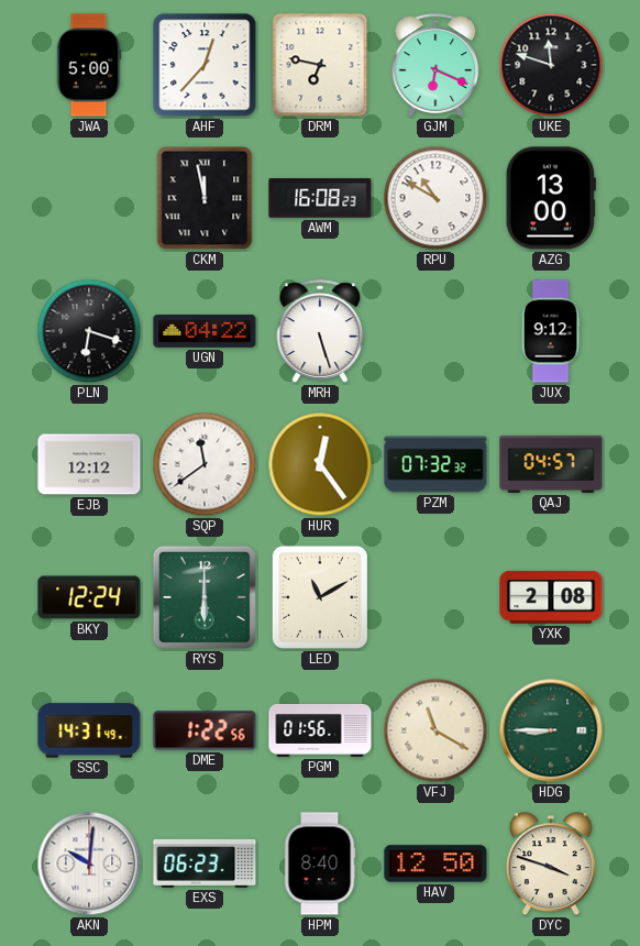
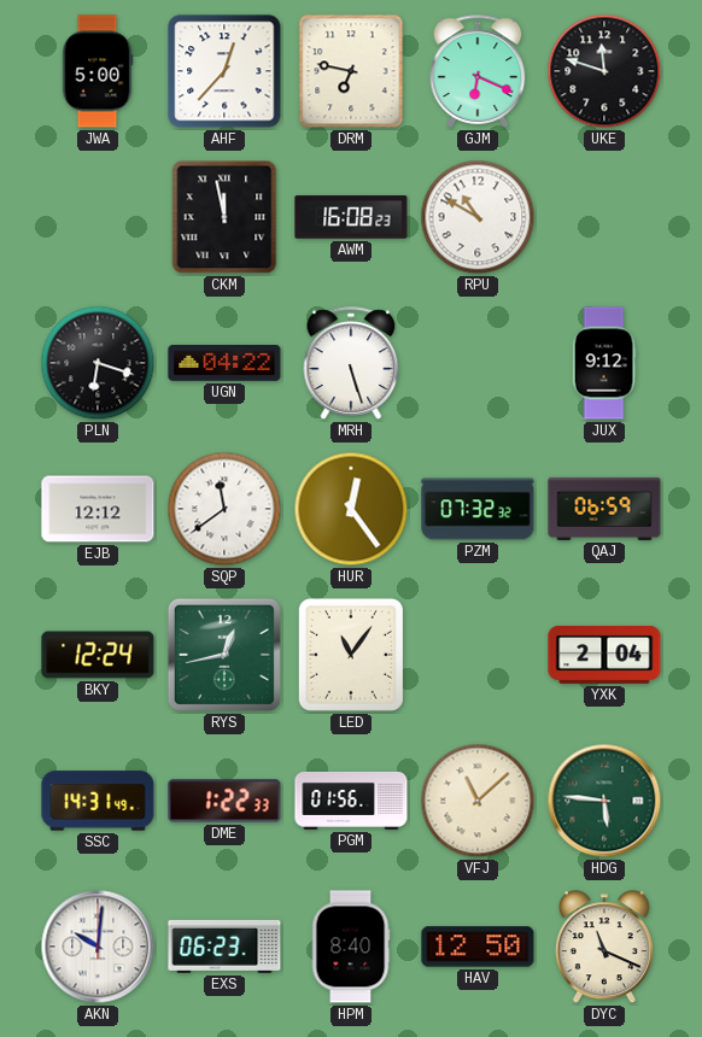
AZG: 13:00 -> none (551, 198)
QAJ: 04:57 -> 06:59 (604, 509)
RYS: 6:00 -> 12:43 (224, 655)
LED: 11:10 -> 11:06 (351, 655)
YXK: 2:08 -> 2:04 (604, 655)
DME: 1:22:56 -> 1:22:33 (224, 801)
VFJ: 11:20 -> 11:08 (478, 801)
HDG: 8:45 -> 5:46 (604, 801)
DYC: 3:48 -> 11:19 (604, 948)
